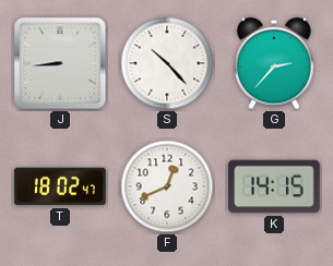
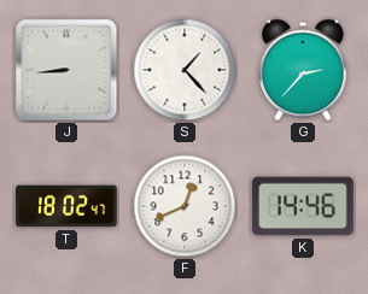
S: 10:23 -> 1:23 (185, 70)
K: 14:15 -> 14:46 (303, 206)
